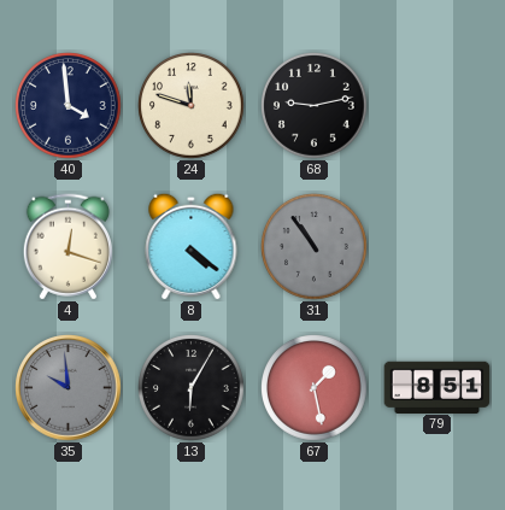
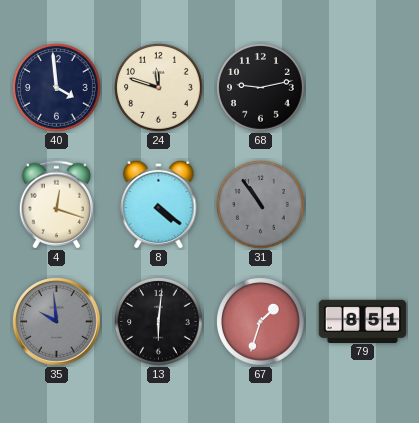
13: 6:05 -> 6:01 (159, 322)
67: 1:28 -> 1:33 (261, 322)
